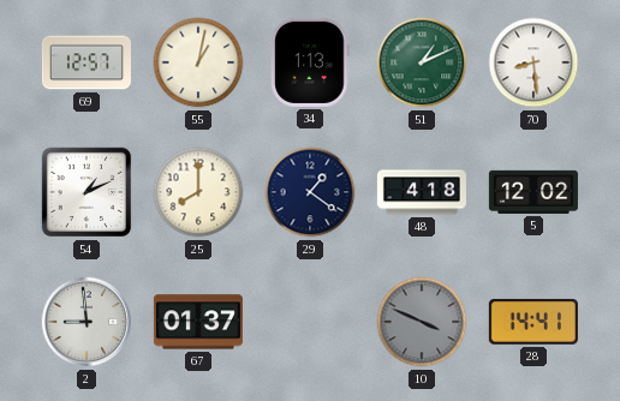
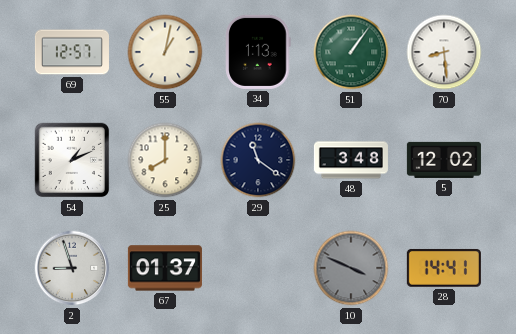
51: 1:11 -> 1:06 (351, 52)
29: 1:21 -> 11:21 (258, 160)
48: 4:18 -> 3:48 (351, 160)
2: 8:59 -> 8:57 (72, 268)
